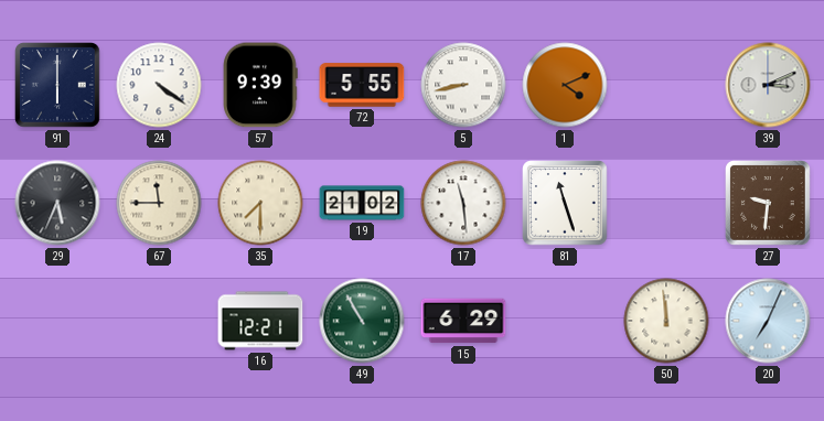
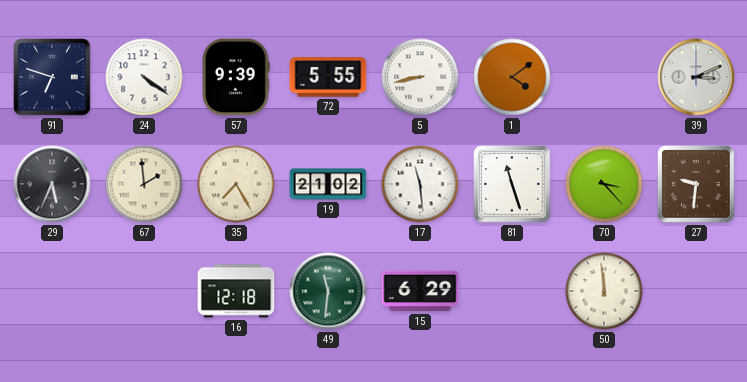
91: 6:00 -> 6:48 (53, 78)
1: 4:11 -> 4:09 (512, 77)
67: 11:45 -> 1:59 (144, 184)
35: 7:30 -> 7:25 (236, 184)
70: none -> 3:23 (604, 184)
16: 12:21 -> 12:18 (236, 291)
49: 10:55 -> 11:31 (328, 291)
20: 7:04 -> none (768, 321)
